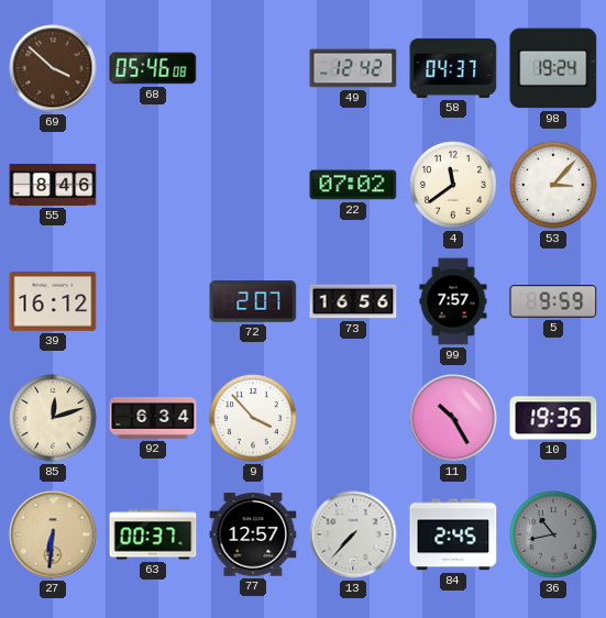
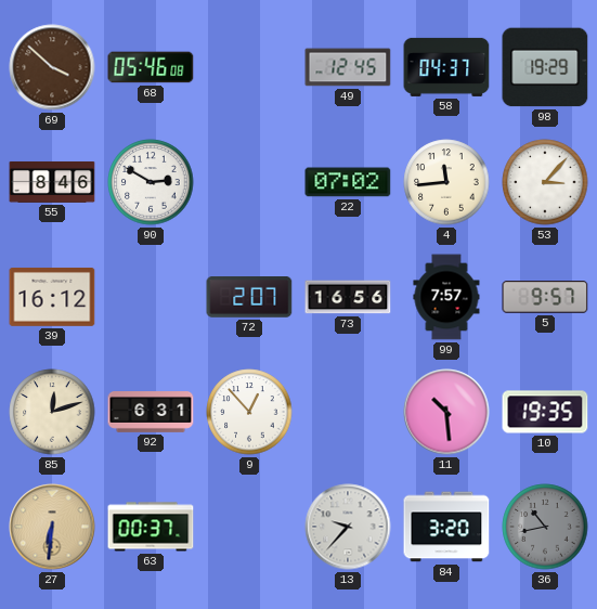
49: 12:42 -> 12:45 (348, 67)
98: 19:24 -> 19:29 (545, 67)
90: none -> 2:50 (151, 182)
4: 11:39 -> 11:44 (446, 182)
5: 9:59 -> 9:57 (545, 297)
92: 6:34 -> 6:31 (151, 413)
9: 3:53 -> 12:53 (249, 412)
11: 10:25 -> 10:29 (446, 412)
77: 12:57 -> none (253, 534)
13: 7:37 -> 9:37 (348, 527)
84: 2:45 -> 3:20 (446, 527)
